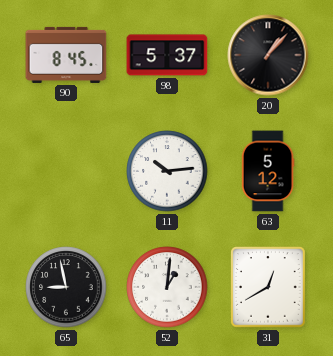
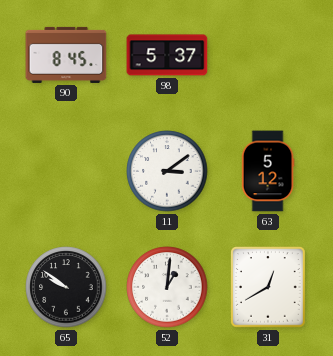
20: 1:07 -> none (268, 55)
11: 10:14 -> 3:09 (167, 171)
65: 8:58 -> 9:51 (66, 287)
